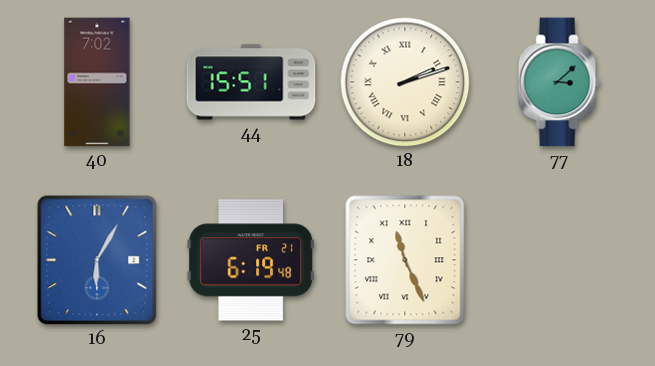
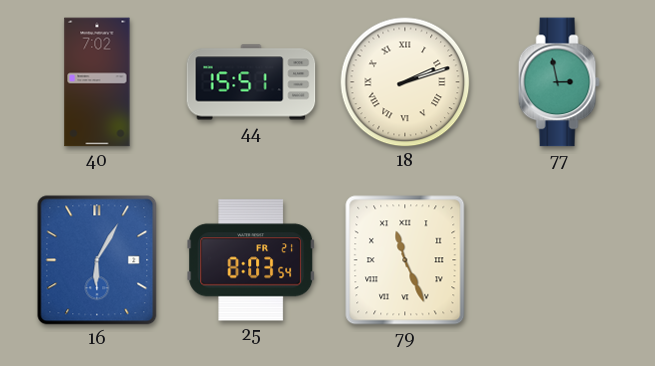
77: 3:08 -> 2:58 (559, 82)
25: 6:19 -> 8:03 (251, 260)
